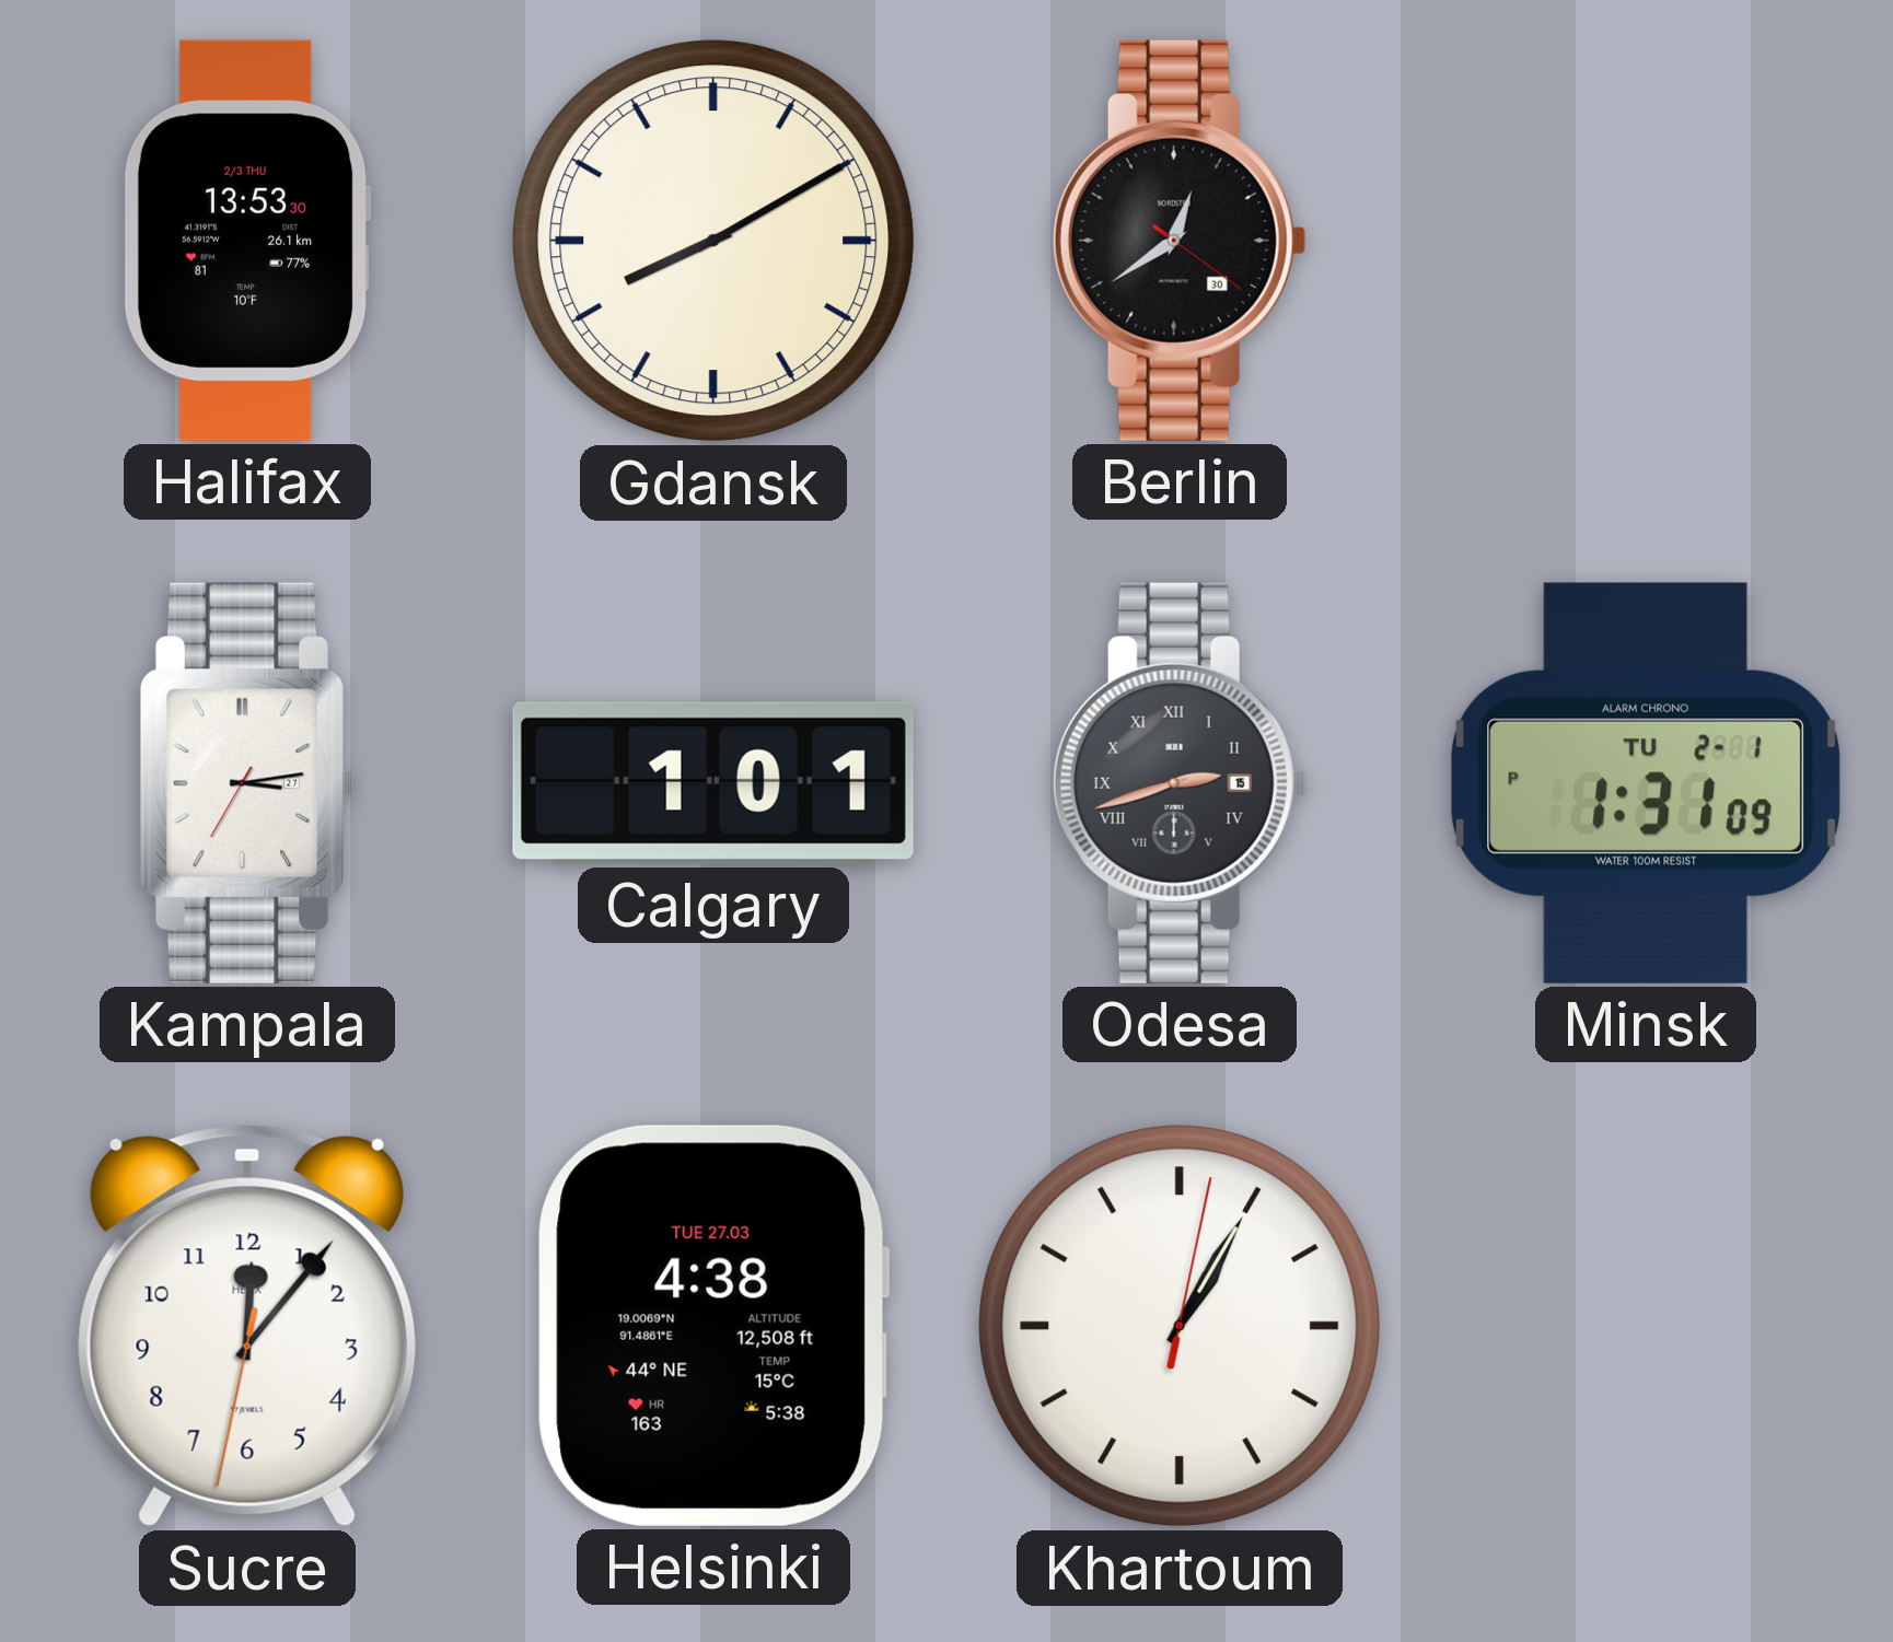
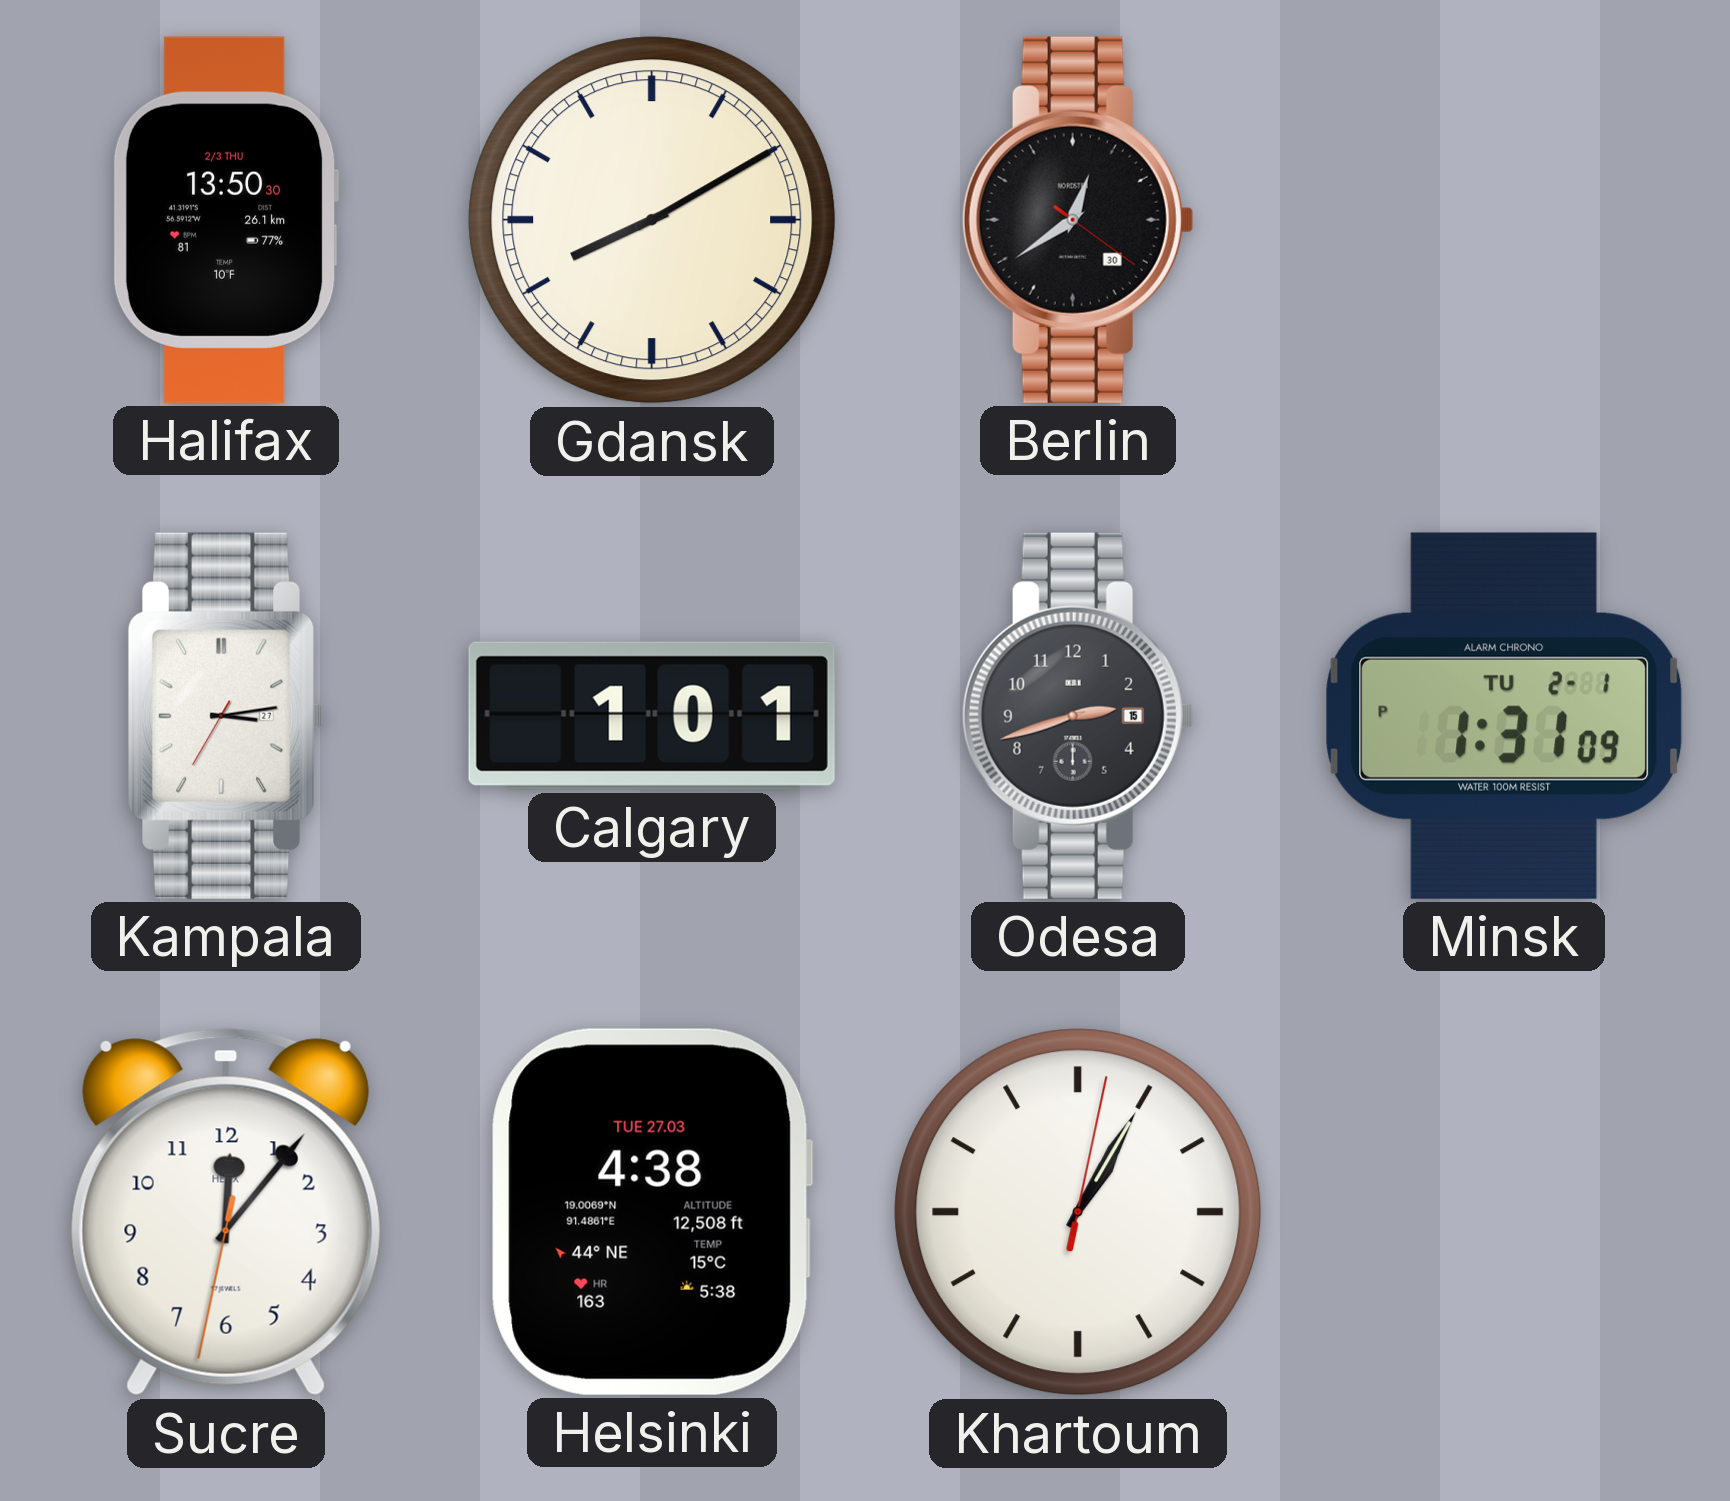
Halifax: 13:53 -> 13:50 (226, 220)
Odesa numerals: Roman -> Arabic (1078, 716)
